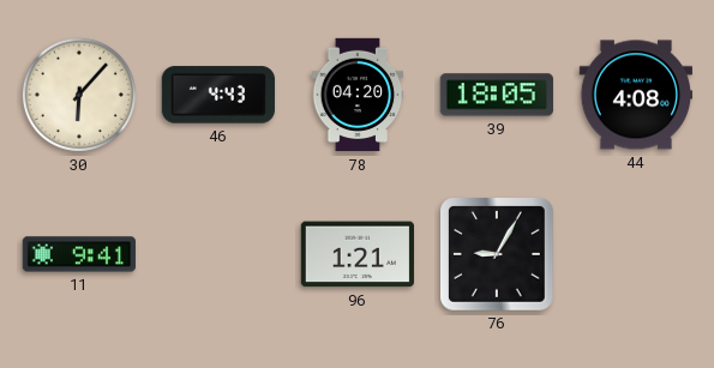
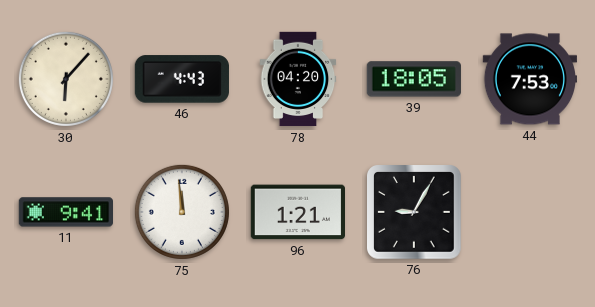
44: 4:08 -> 7:53 (529, 79)
75: none -> 11:59 (182, 212)
